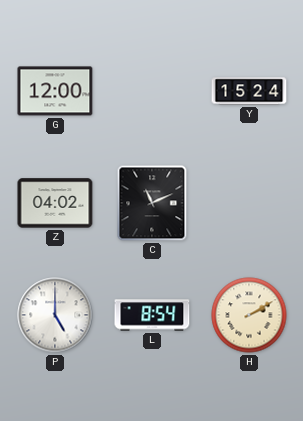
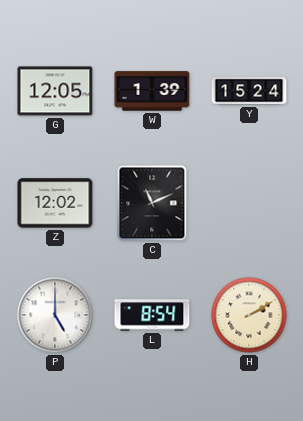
G: 12:00 -> 12:05 (55, 91)
W: none -> 1:39 (152, 91)
Z: 04:02 -> 12:02 (55, 203)
